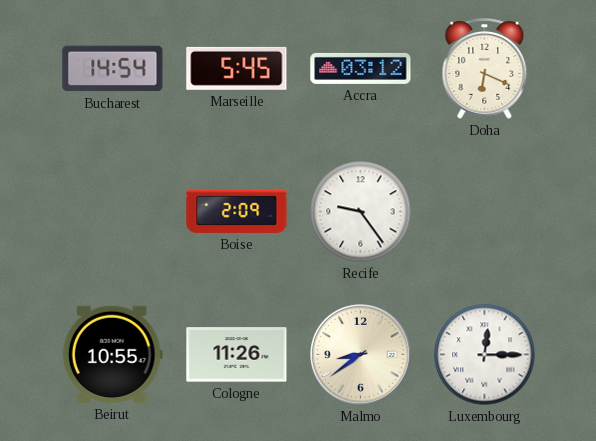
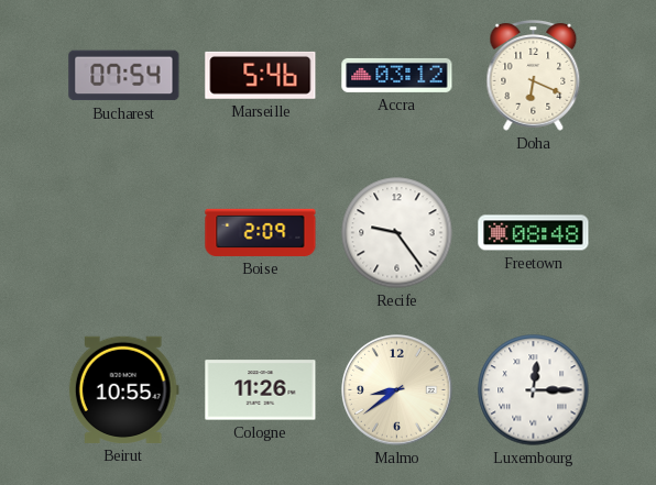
Bucharest: 14:54 -> 07:54 (124, 76)
Marseille: 5:45 -> 5:46 (261, 75)
Freetown: none -> 08:48 (534, 233)
